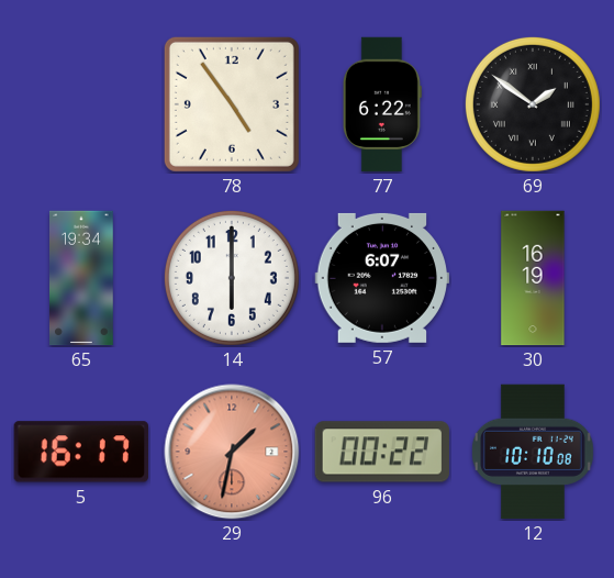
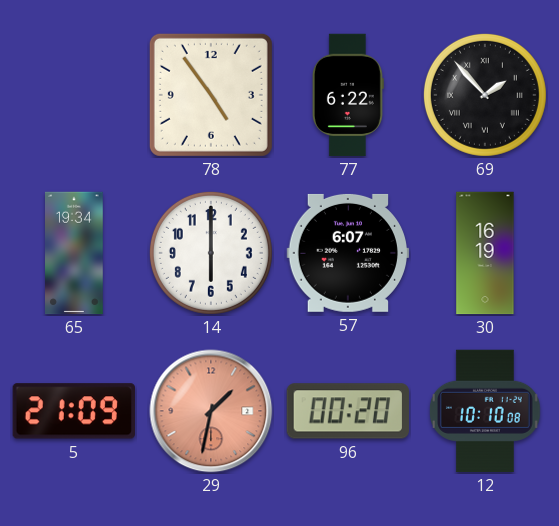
69: 1:51 -> 1:53 (485, 95)
5: 16:17 -> 21:09 (74, 411)
96: 00:22 -> 00:20 (348, 411)
